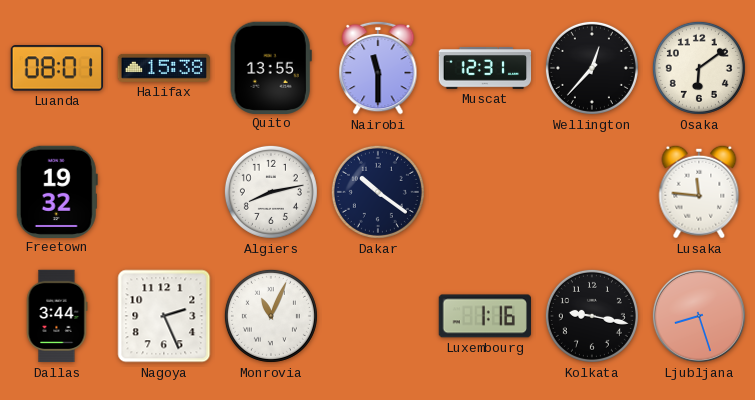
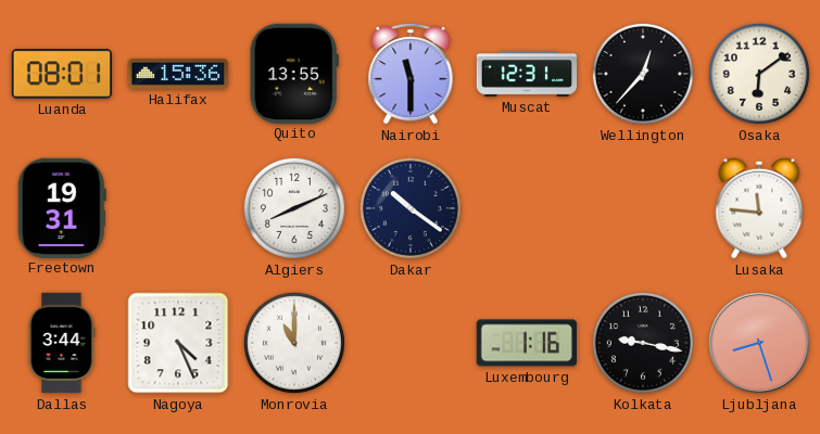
Halifax: 15:38 -> 15:36 (178, 74)
Freetown: 19:32 -> 19:31 (62, 207)
Algiers: 8:13 -> 8:11 (294, 208)
Nagoya: 2:26 -> 4:26 (178, 343)
Monrovia: 11:04 -> 11:00 (294, 343)
